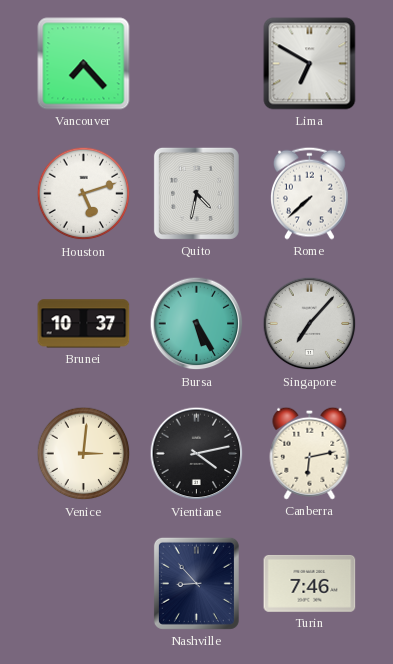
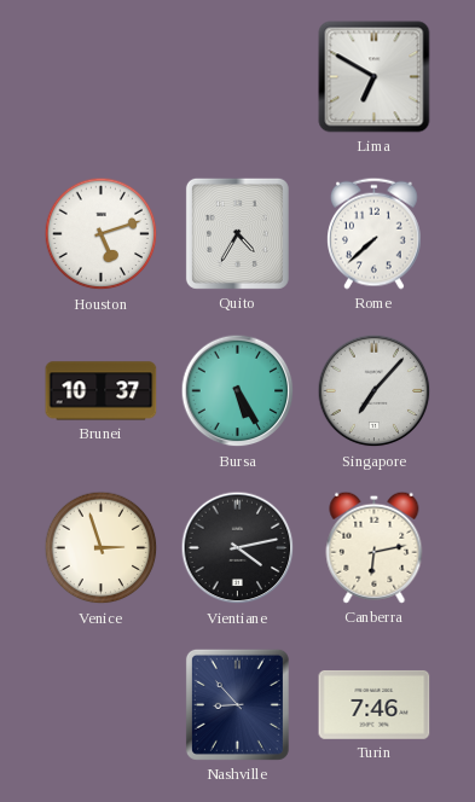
Vancouver: 7:23 -> none (84, 64)
Quito: 4:32 -> 4:35 (237, 233)
Venice: 3:01 -> 2:57 (102, 548)
